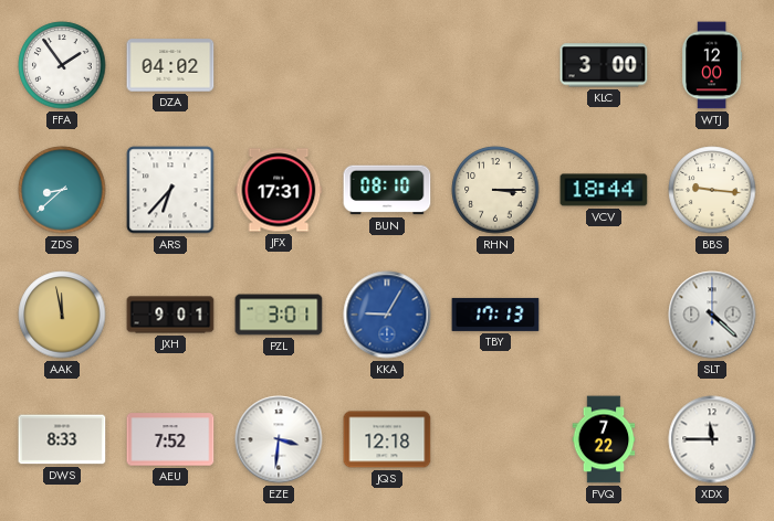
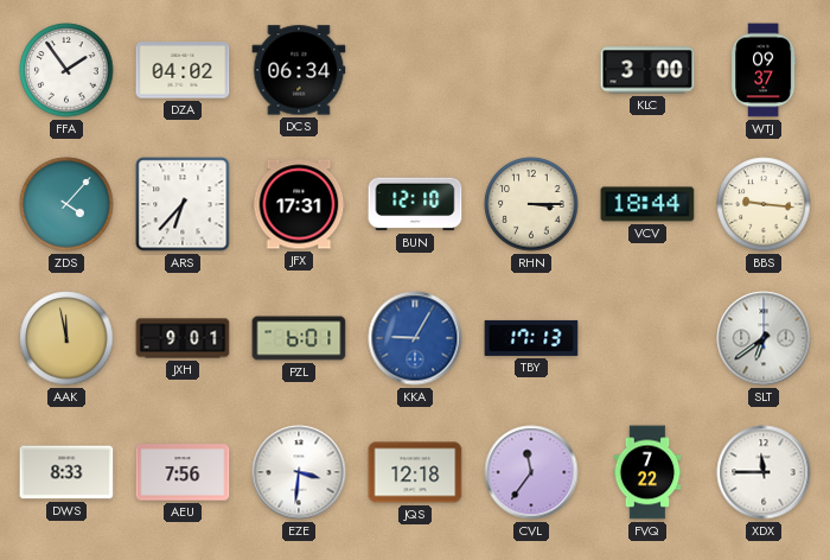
DCS: none -> 06:34 (299, 70)
WTJ: 12:00 -> 09:37 (765, 70)
ZDS: 8:38 -> 4:07 (66, 204)
BUN: 08:10 -> 12:10 (415, 204)
PZL: 3:01 -> 6:01 (299, 338)
SLT: 4:22 -> 6:39 (764, 338)
AEU: 7:52 -> 7:56 (183, 472)
CVL: none -> 11:36 (531, 472)
